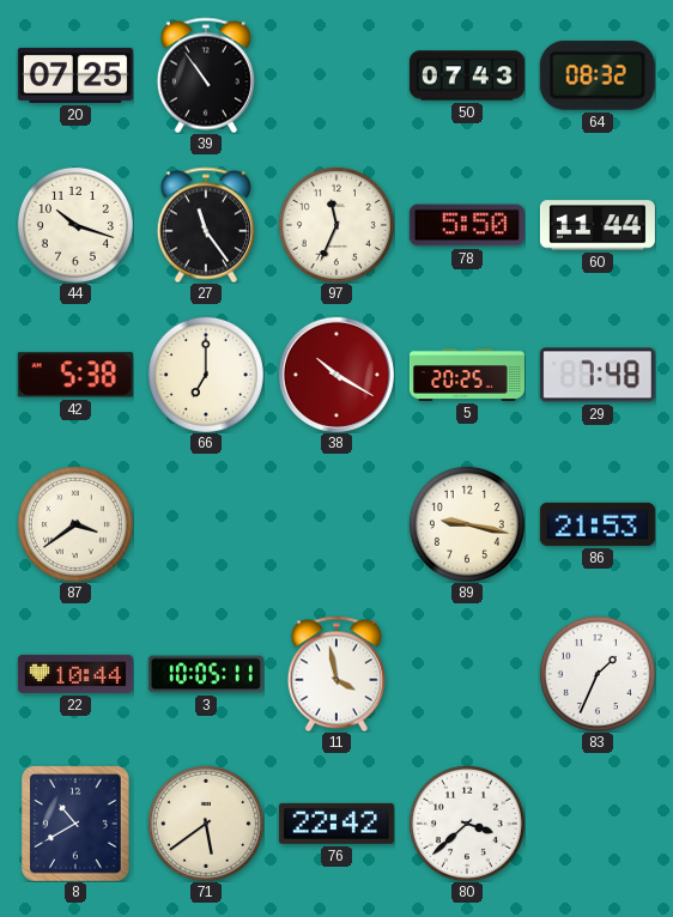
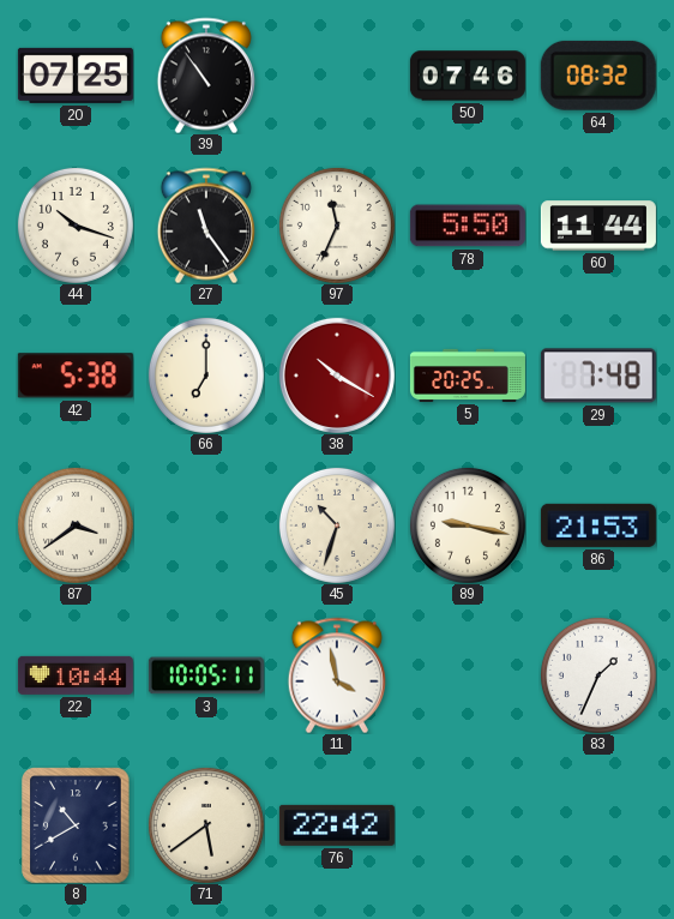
50: 07:43 -> 07:46 (468, 76)
45: none -> 10:33 (337, 525)
80: 3:38 -> none (467, 824)
